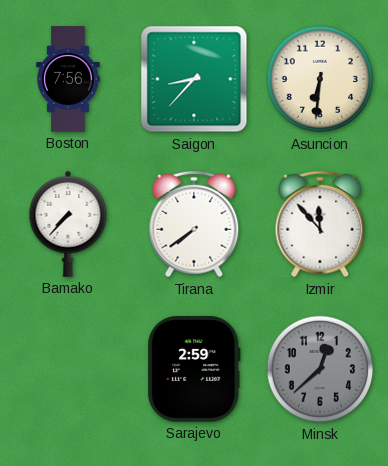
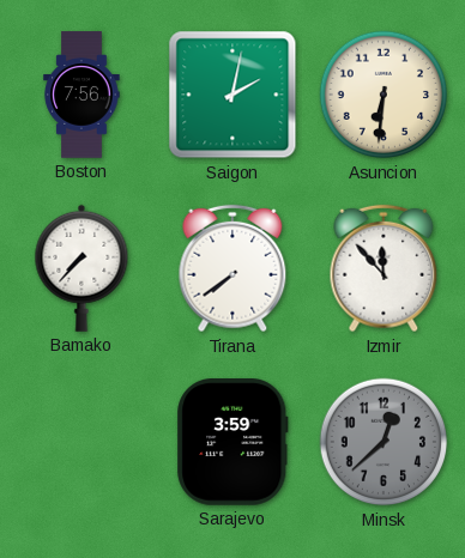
Saigon: 8:37 -> 2:02 (232, 95)
Sarajevo: 2:59 -> 3:59 (232, 442)
